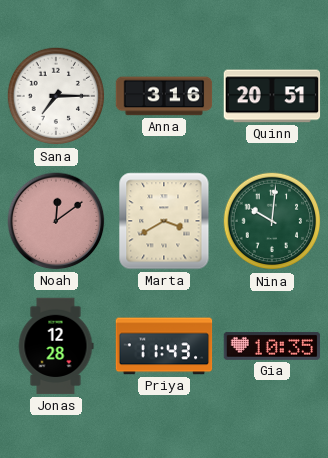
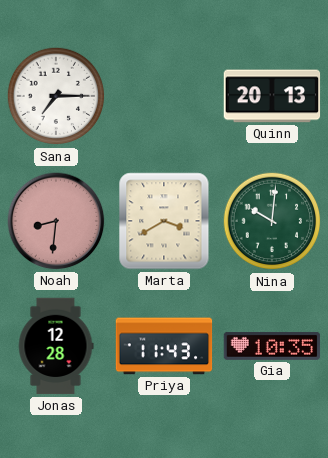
Anna: 3:16 -> none (164, 96)
Quinn: 20:51 -> 20:13 (272, 96)
Noah: 12:09 -> 8:31 (56, 221)
